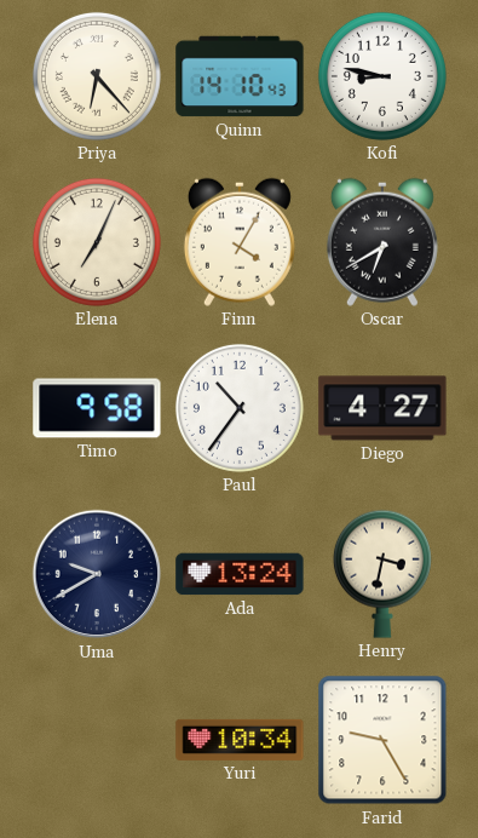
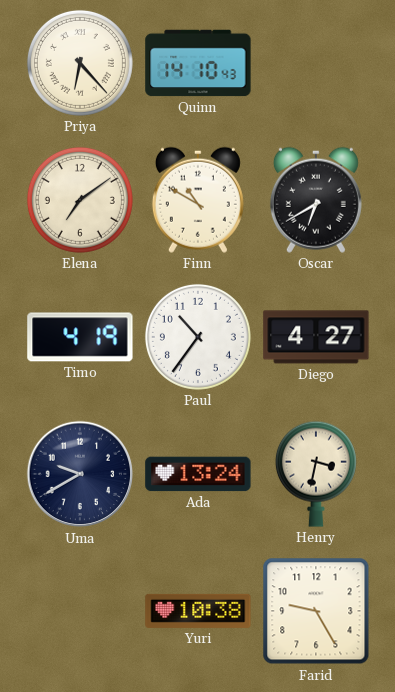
Kofi: 8:47 -> none (382, 76)
Elena: 7:04 -> 7:09 (80, 200)
Finn: 4:05 -> 10:50 (198, 200)
Timo: 9:58 -> 4:19 (80, 337)
Yuri: 10:34 -> 10:38 (198, 611)
